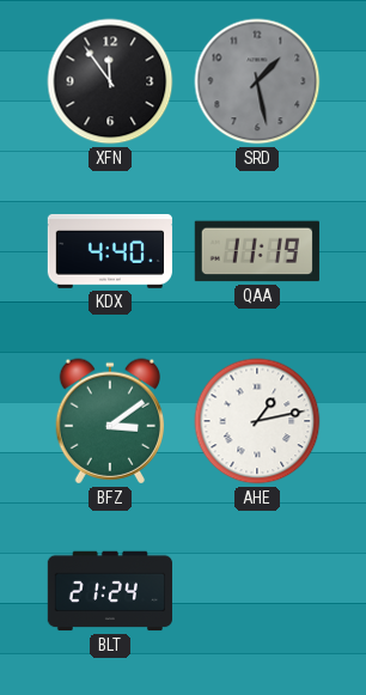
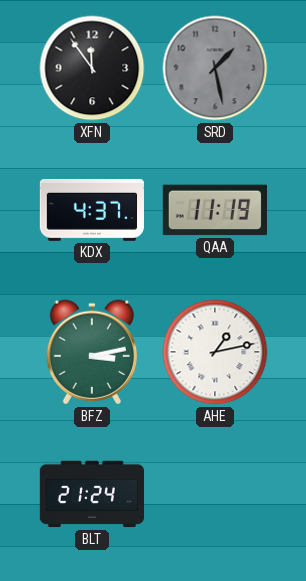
KDX: 4:40 -> 4:37 (92, 210)
BFZ: 3:09 -> 3:13 (91, 352)
